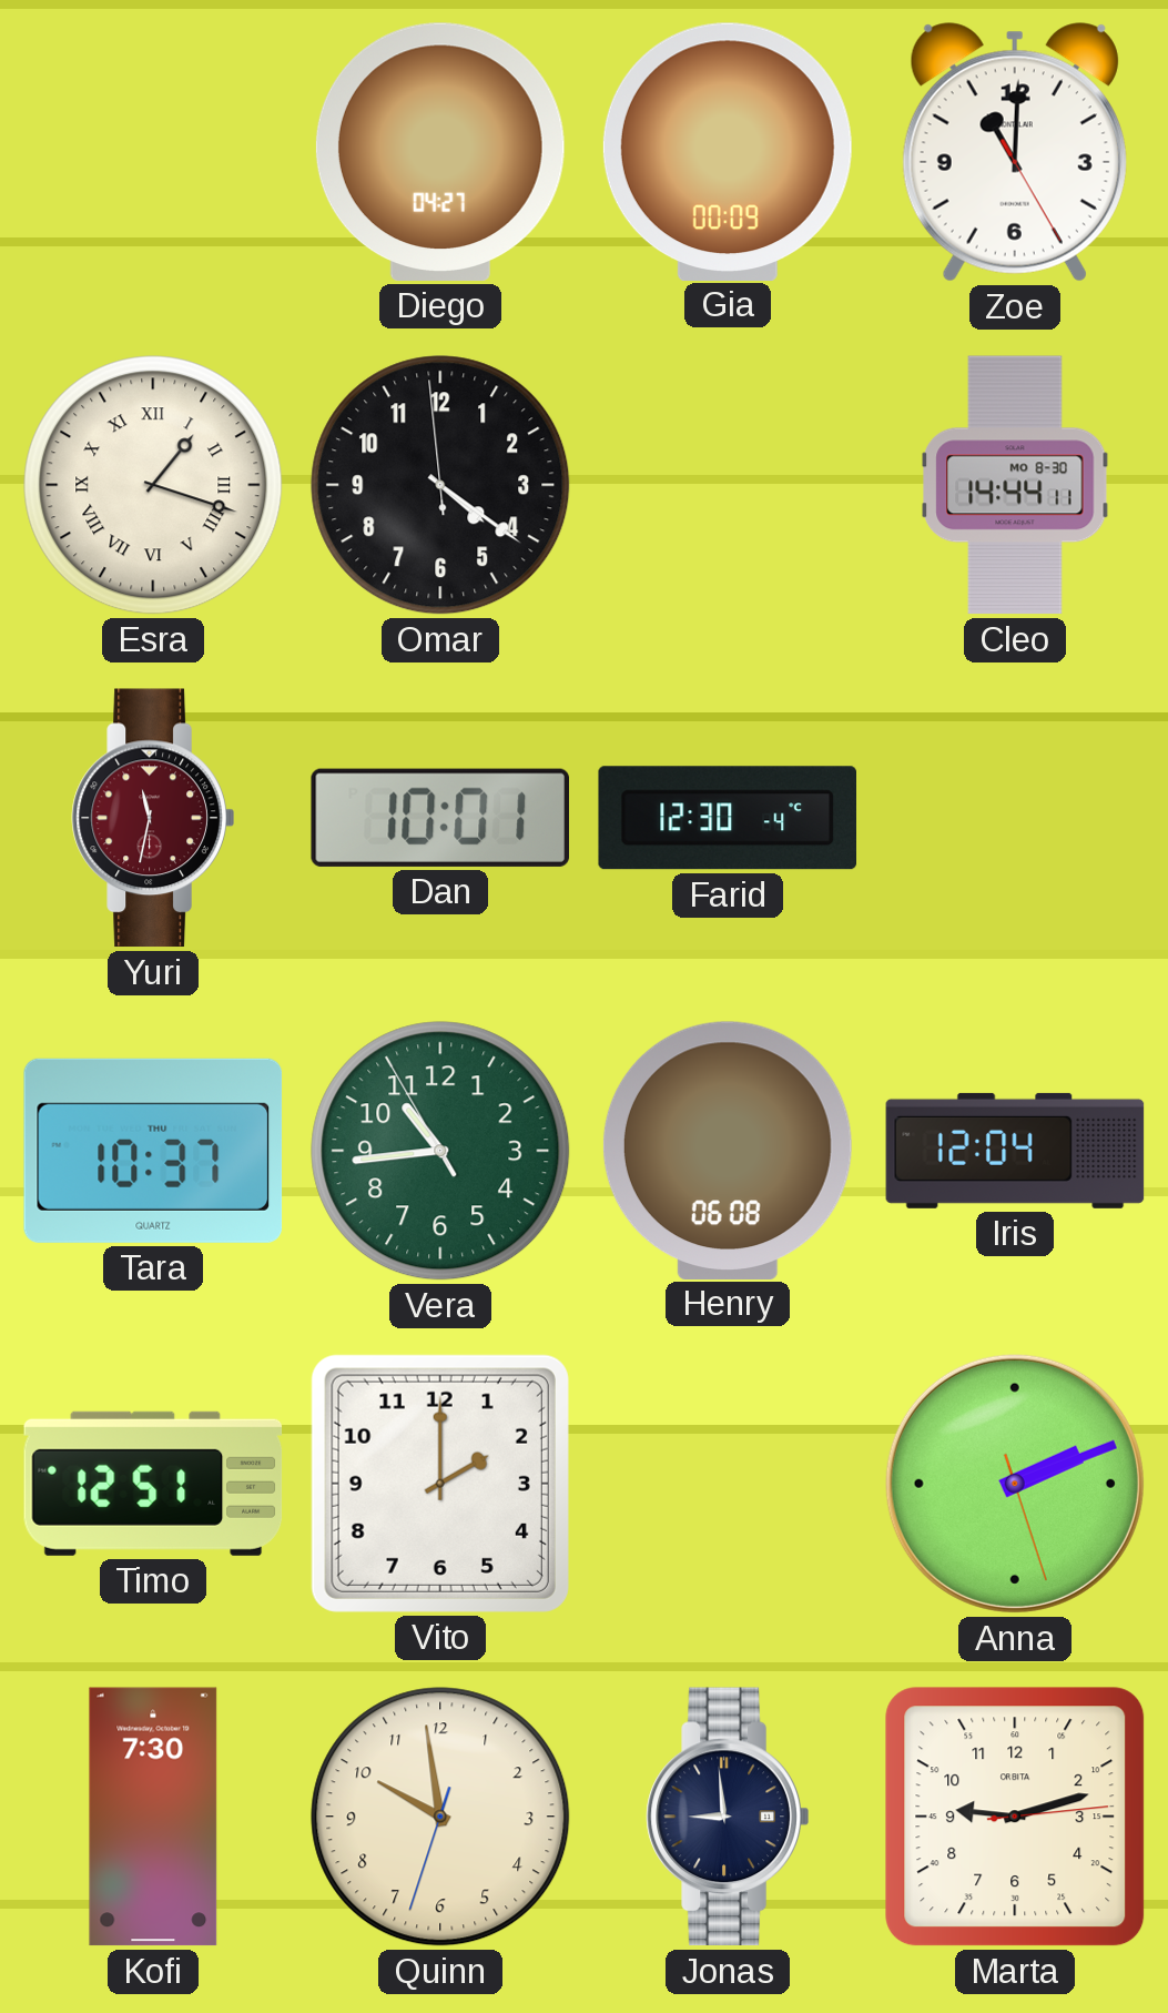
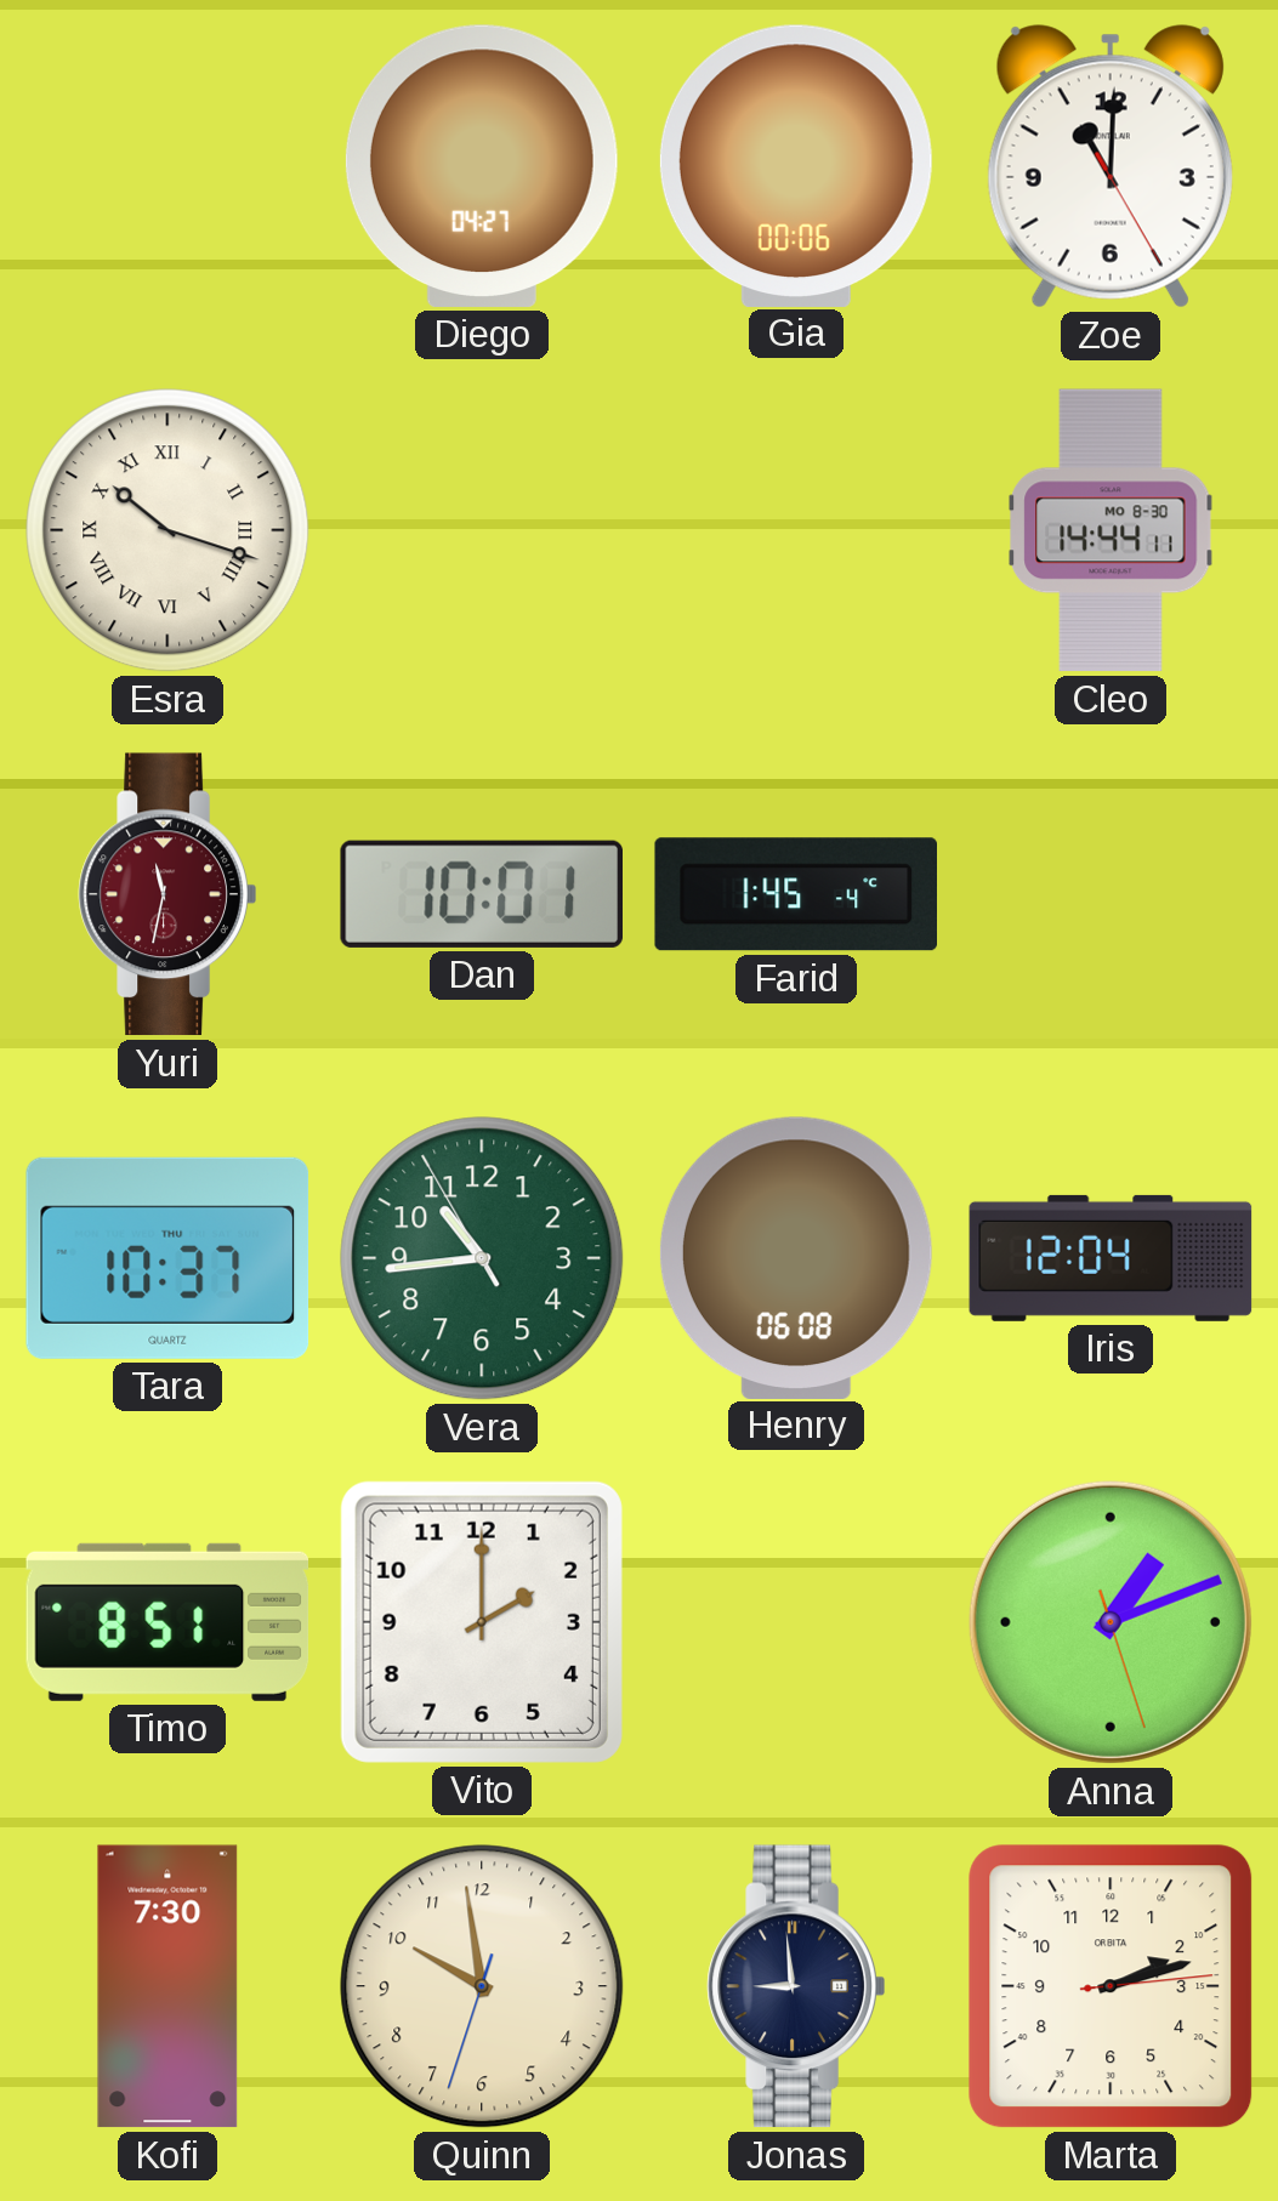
Gia: 00:09 -> 00:06 (796, 165)
Esra: 1:18 -> 10:18 (167, 530)
Omar: 4:20 -> none (440, 485)
Farid: 12:30 -> 1:45 (795, 894)
Timo: 12:51 -> 8:51 (167, 1622)
Anna: 2:11 -> 1:11 (1111, 1622)
Marta: 9:12 -> 2:12 (1111, 1986)
